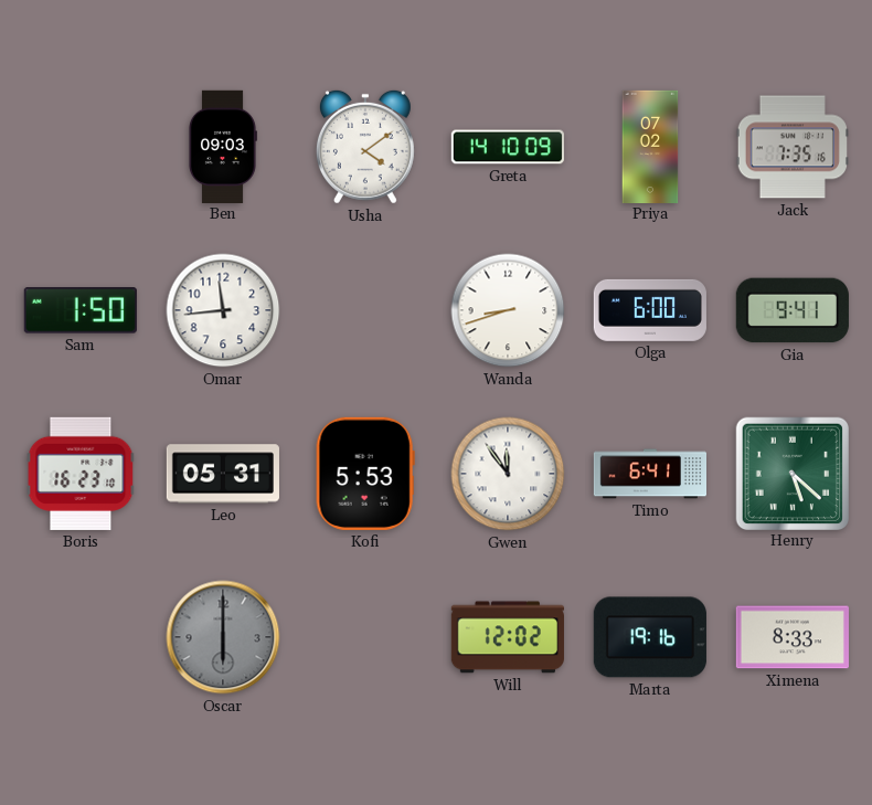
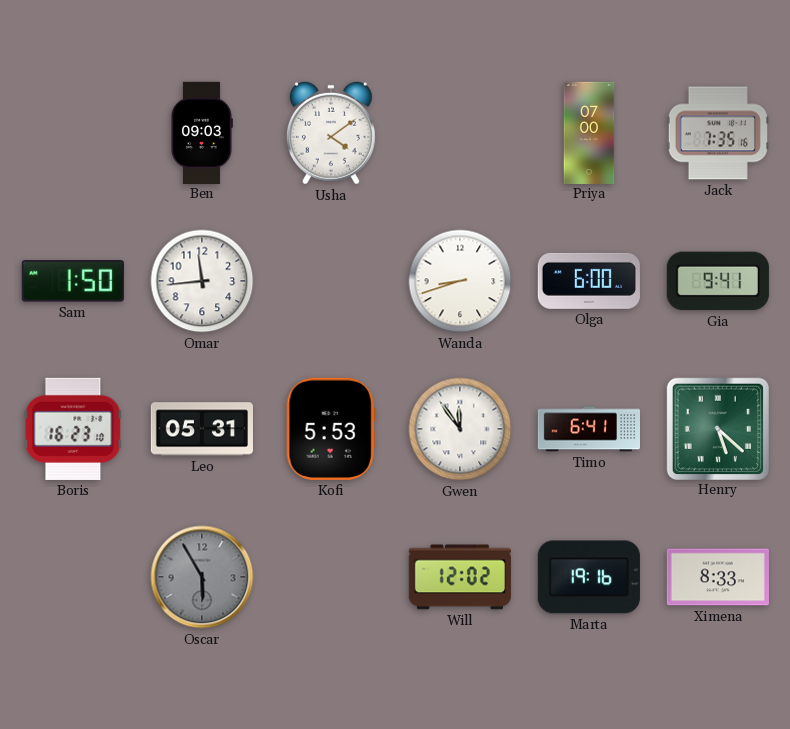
Greta: 14:10 -> none (508, 147)
Priya: 07:02 -> 07:00 (589, 132)
Oscar: 6:00 -> 5:55 (202, 577)
